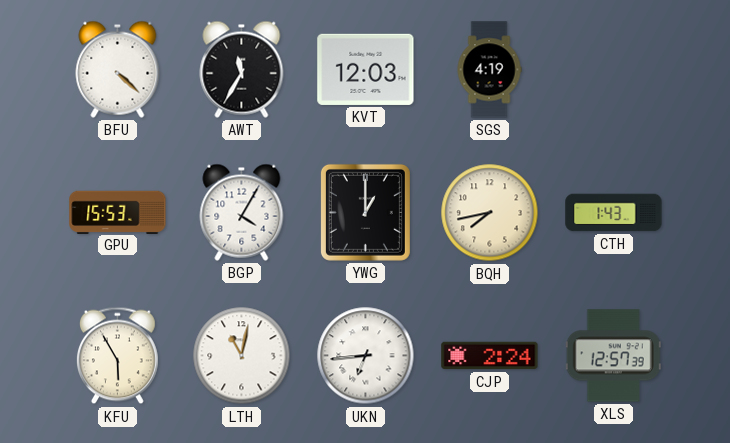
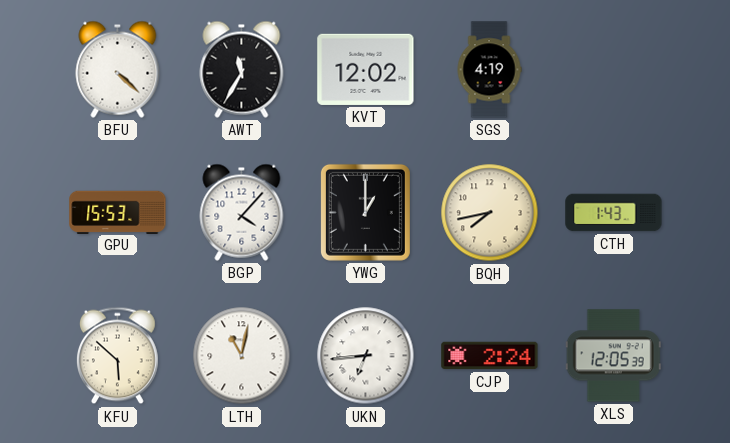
KVT: 12:03 -> 12:02 (366, 69)
BGP: 4:05 -> 4:07 (242, 212)
KFU: 5:55 -> 5:52 (118, 356)
XLS: 12:57 -> 12:05 (613, 356)
